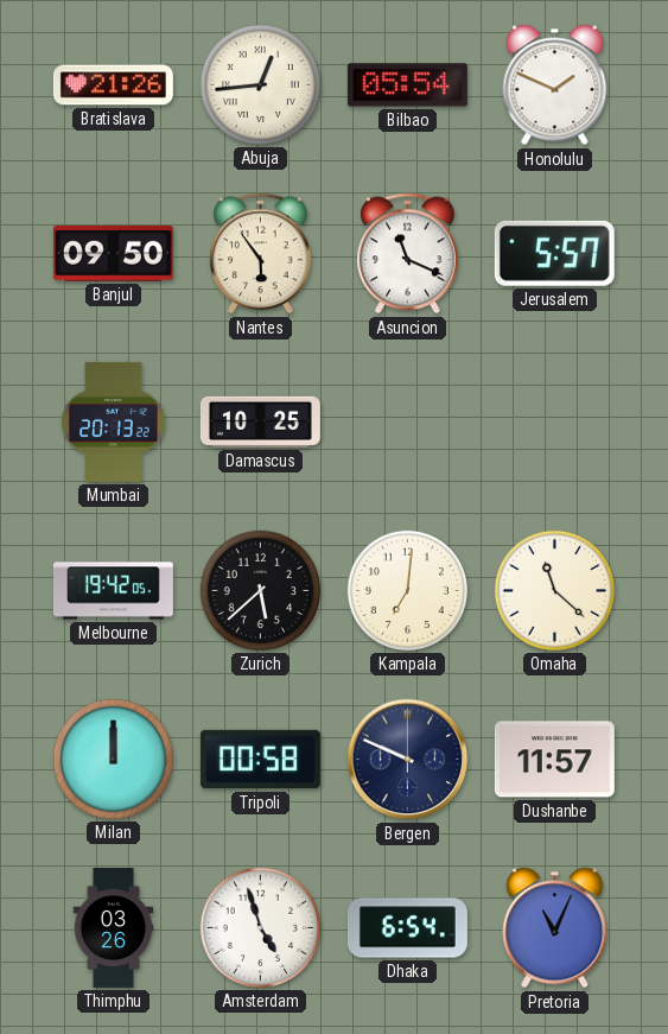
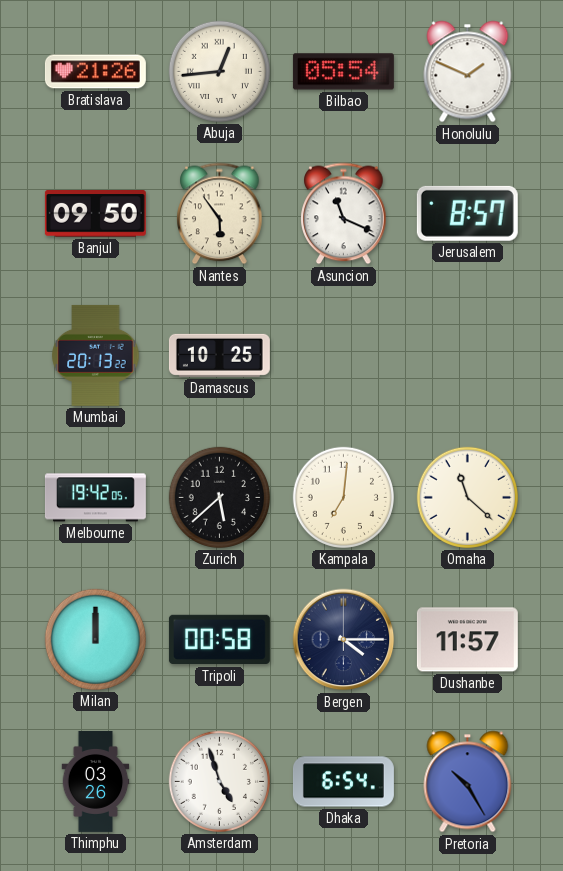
Jerusalem: 5:57 -> 8:57 (467, 213)
Bergen: 9:49 -> 4:15 (344, 640)
Pretoria: 11:04 -> 10:25 (468, 782)
